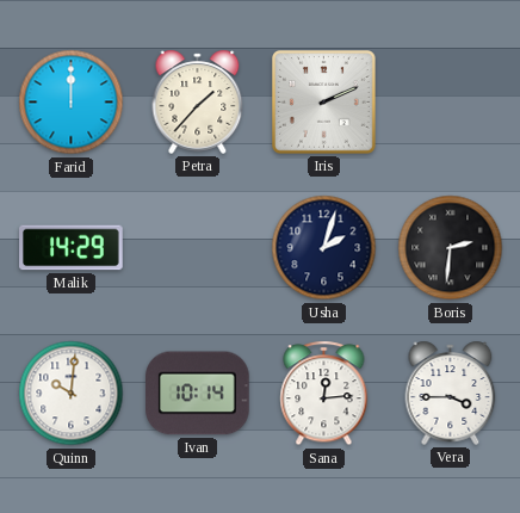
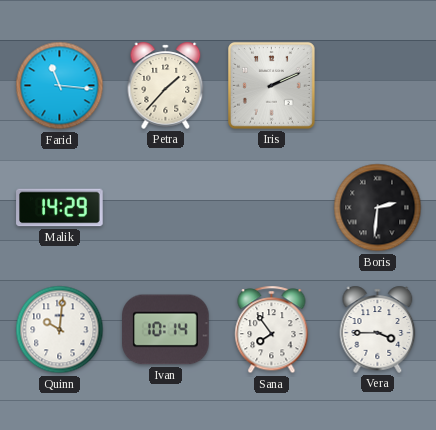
Farid: 12:00 -> 11:16 (60, 86)
Usha: 2:03 -> none (324, 248)
Sana: 12:14 -> 7:54 (272, 330)
